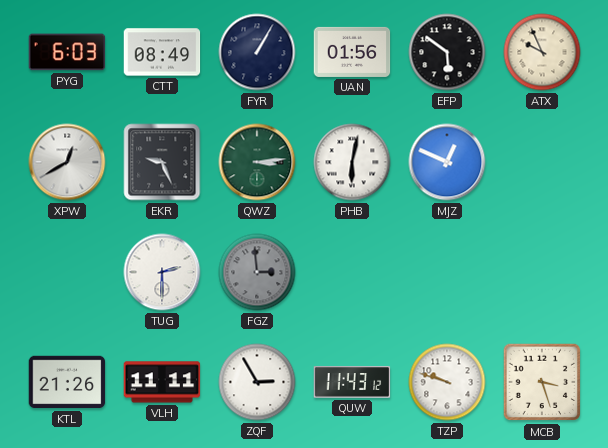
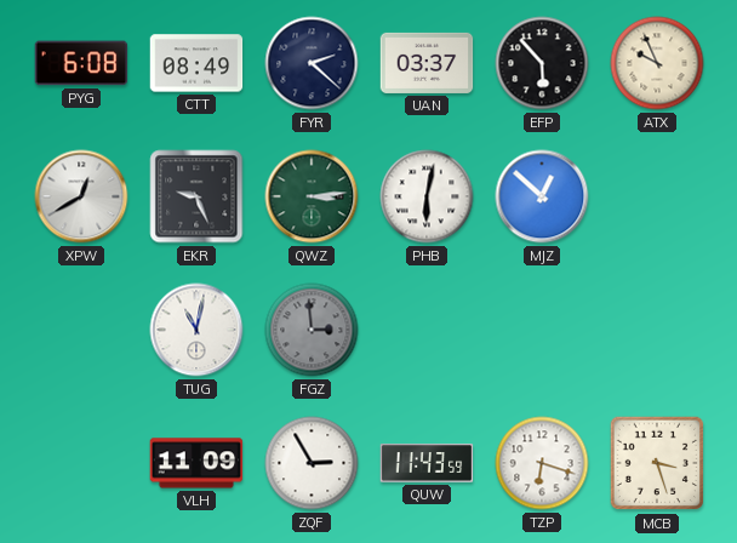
PYG: 6:03 -> 6:08 (81, 63)
FYR: 1:05 -> 2:22 (312, 63)
UAN: 01:56 -> 03:37 (427, 63)
EFP: 5:51 -> 5:53 (542, 63)
MJZ: 12:49 -> 12:52 (542, 196)
TUG: 2:30 -> 11:02 (196, 330)
KTL: 21:26 -> none (67, 382)
VLH: 11:11 -> 11:09 (196, 463)
QUW: 11:43:12 -> 11:43:59 (427, 463)
TZP: 9:48 -> 6:18 (542, 463)
